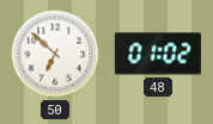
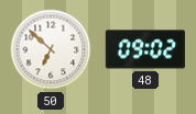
48: 01:02 -> 09:02 (145, 49)
